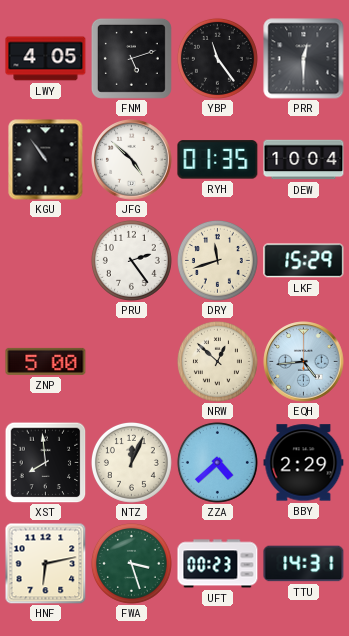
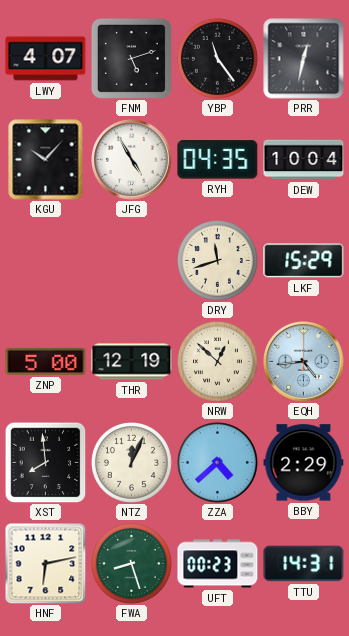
LWY: 4:05 -> 4:07 (46, 59)
PRR: 12:30 -> 12:32 (304, 59)
KGU: 10:54 -> 10:07 (46, 160)
JFG: 4:52 -> 4:55 (132, 160)
RYH: 01:35 -> 04:35 (218, 160)
PRU: 2:24 -> none (131, 260)
THR: none -> 12:19 (132, 362)
FWA: 3:27 -> 8:27 (131, 563)
